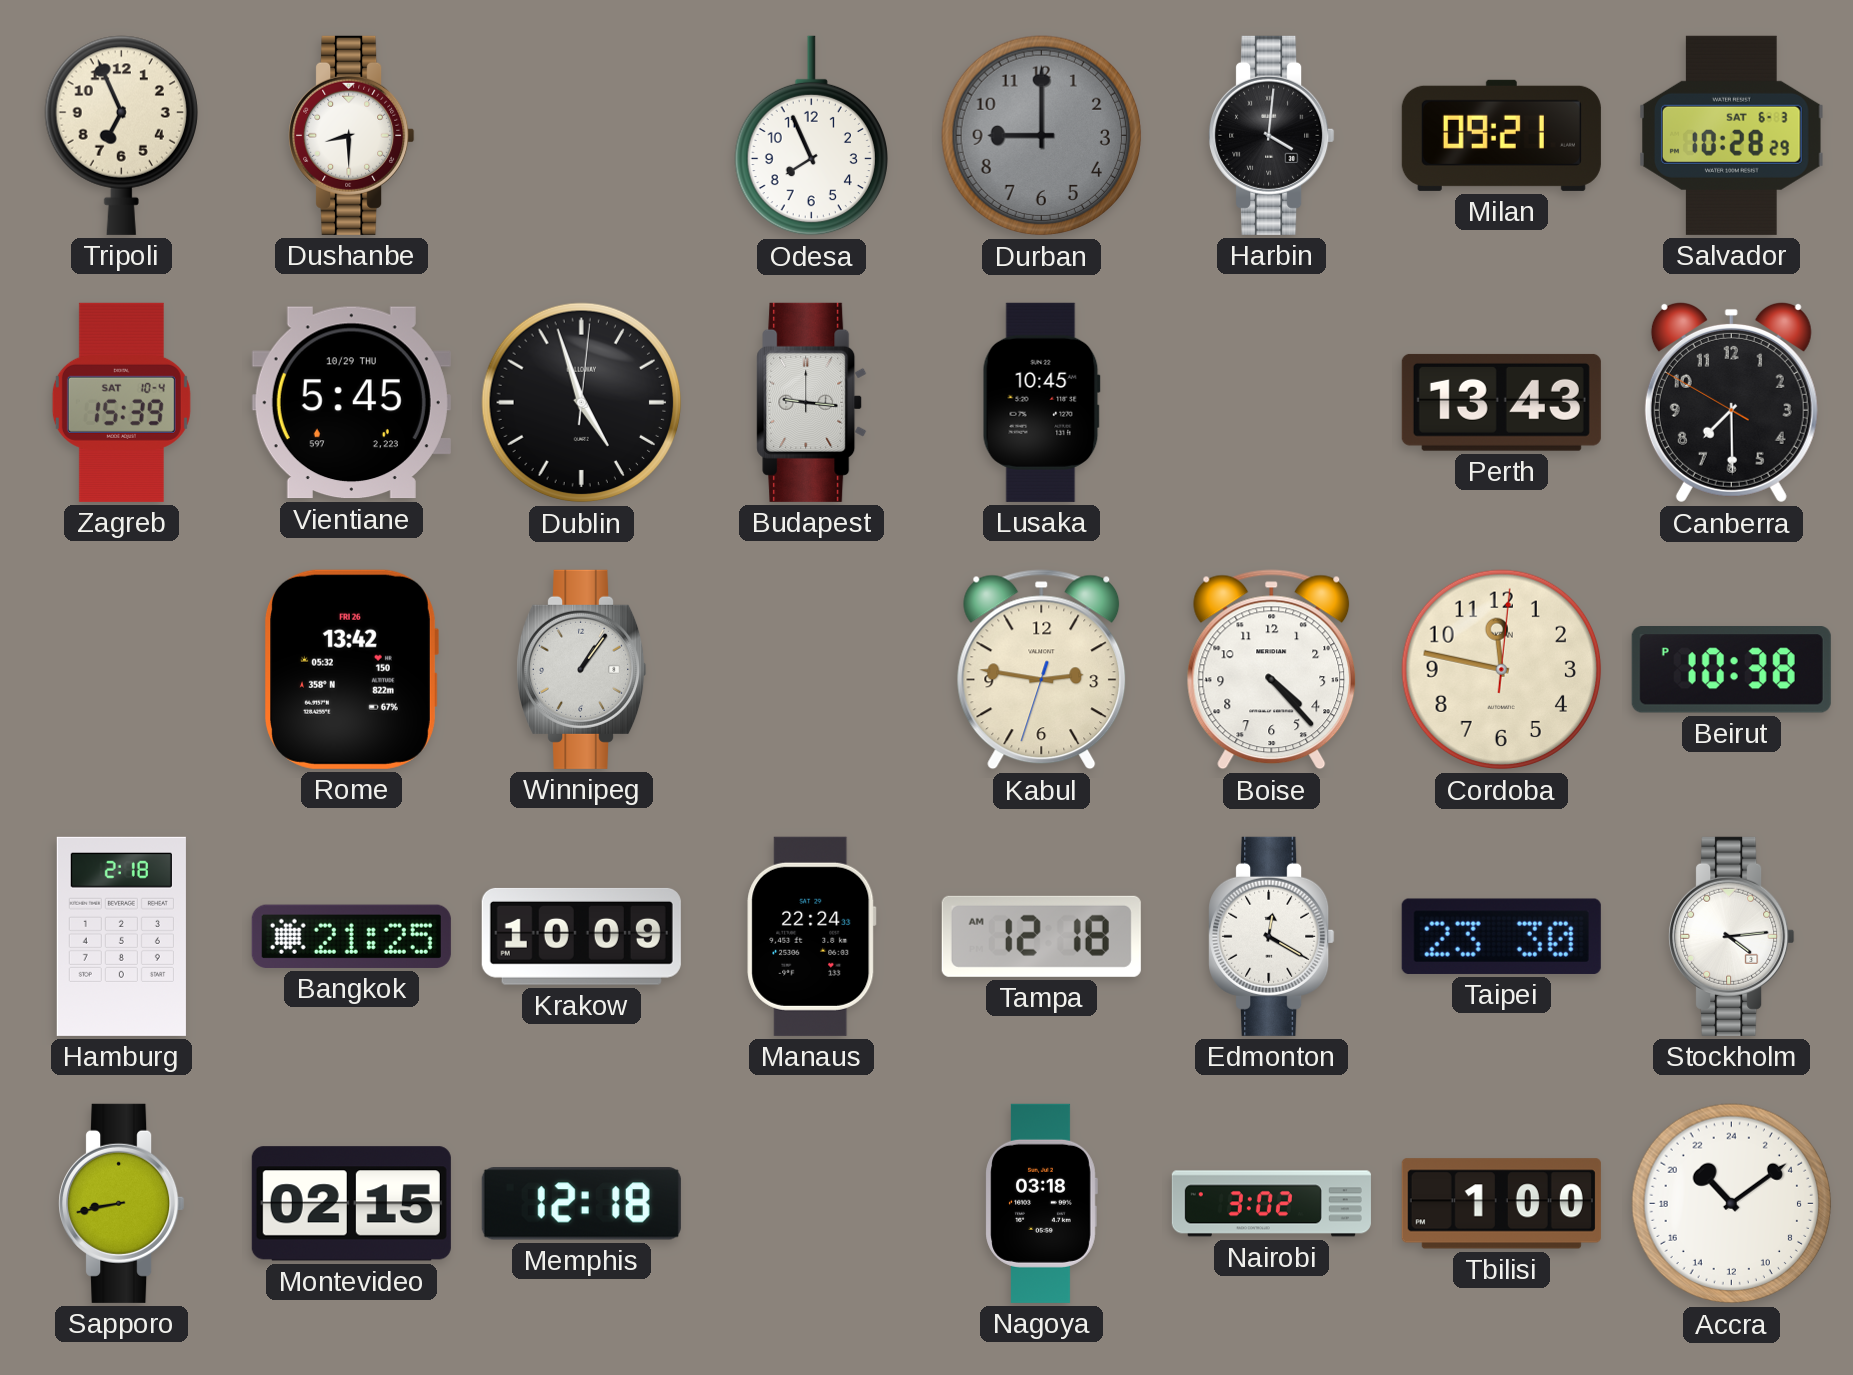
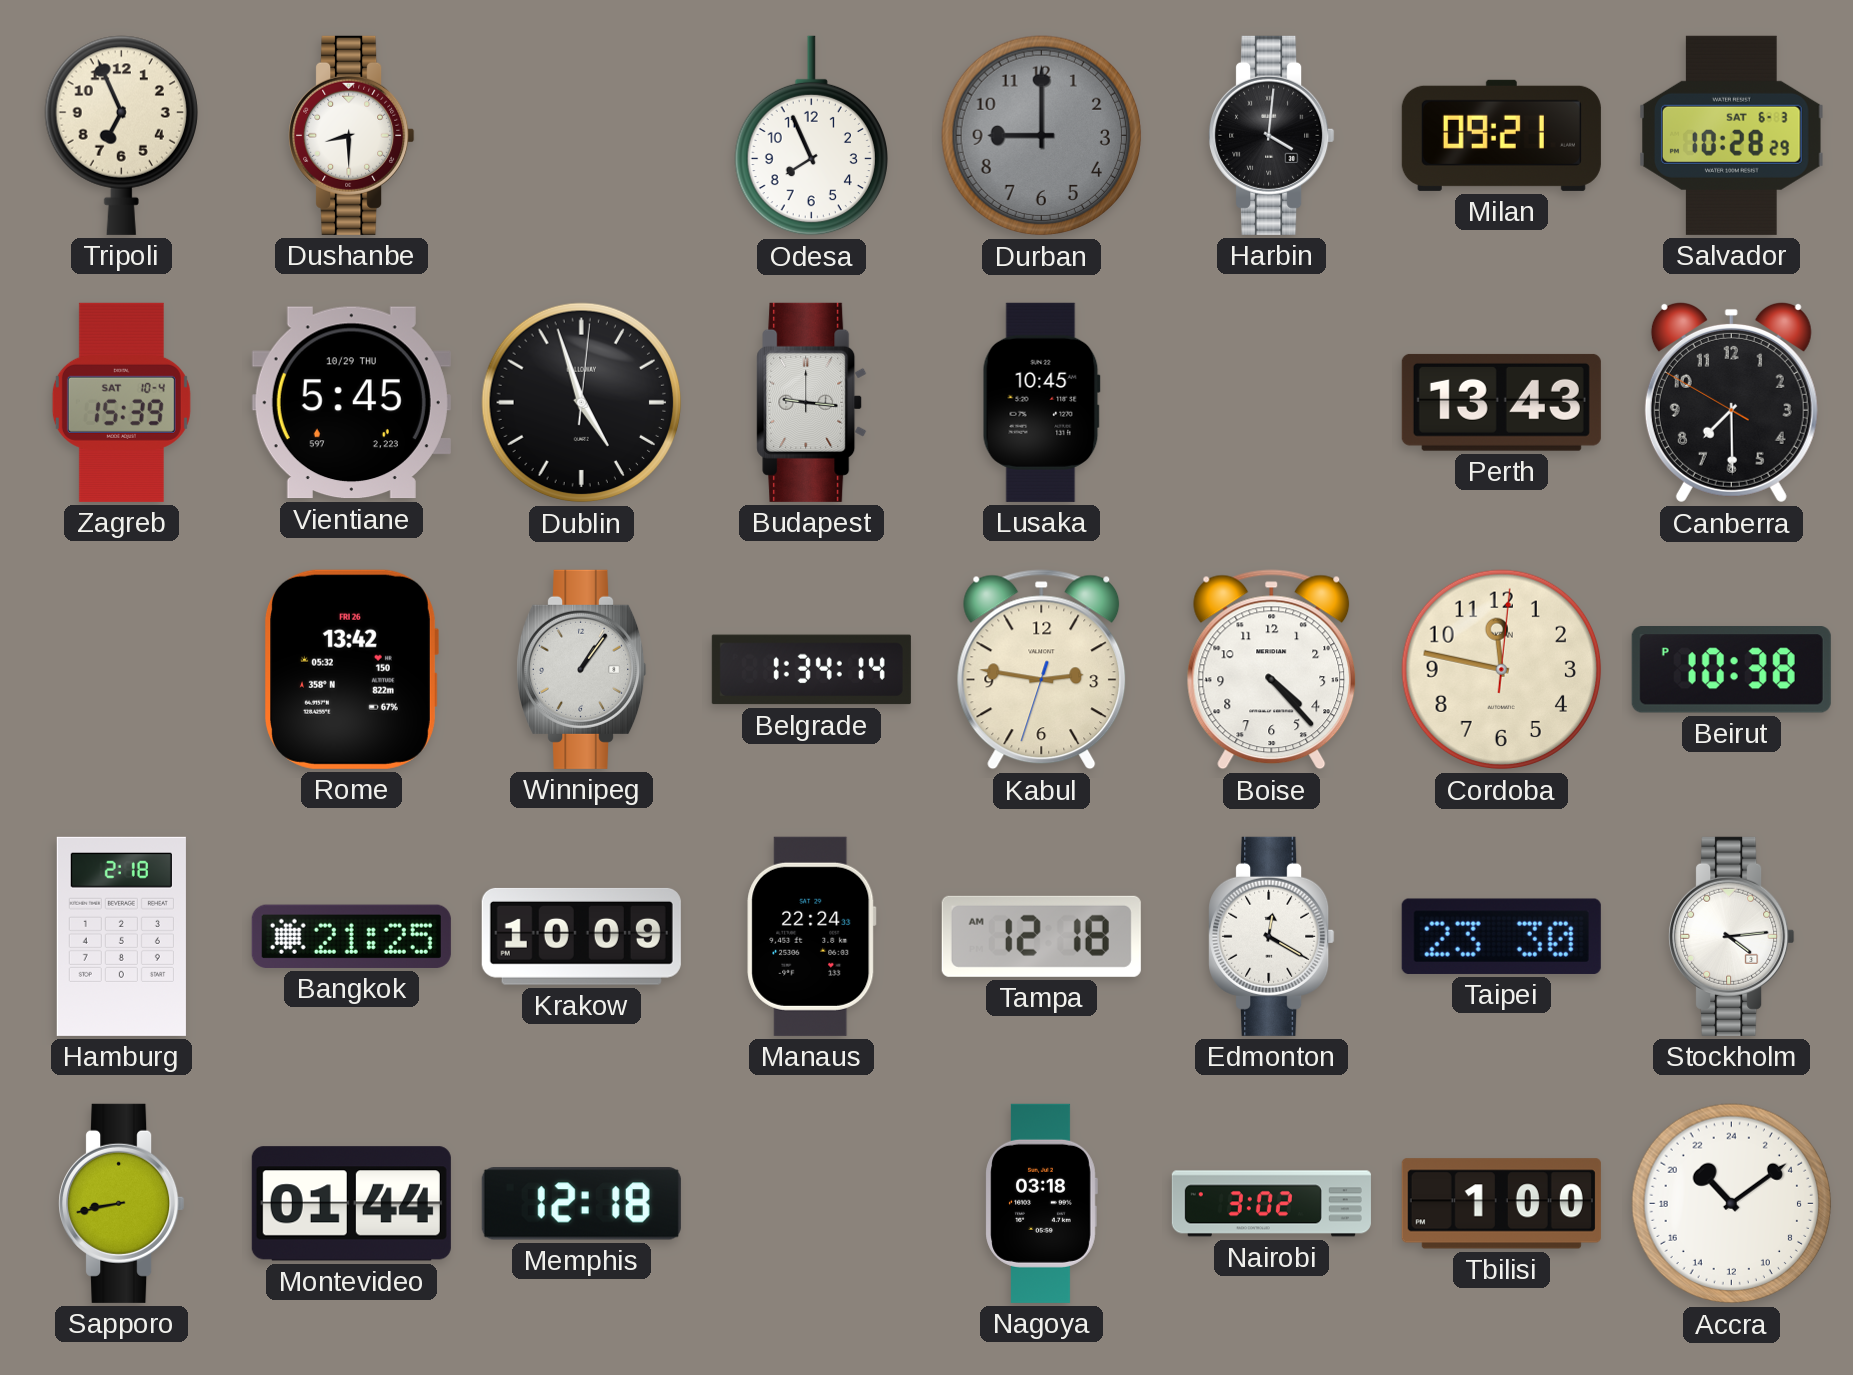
Belgrade: none -> 1:34 (811, 670)
Montevideo: 02:15 -> 01:44 (351, 1204)
